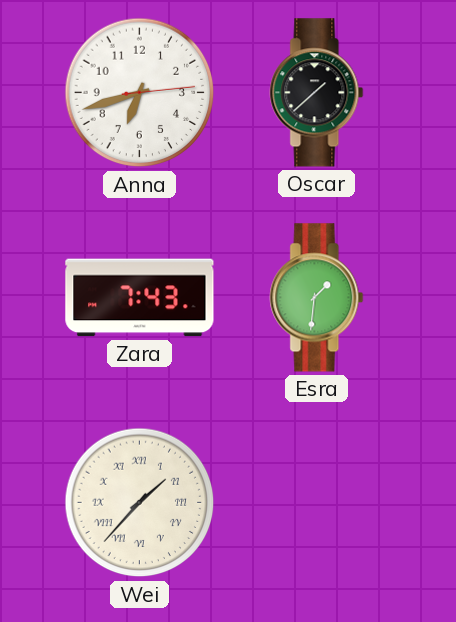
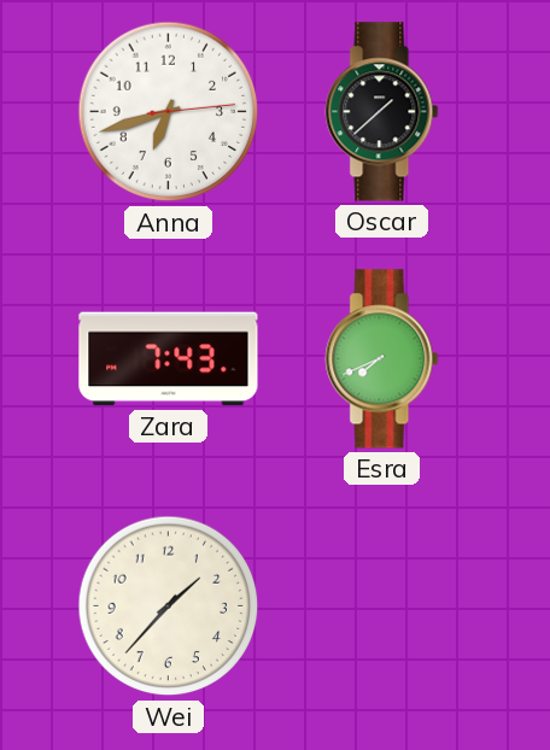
Esra: 1:31 -> 7:41 (382, 359)
Wei numerals: Roman -> Arabic (169, 607)
